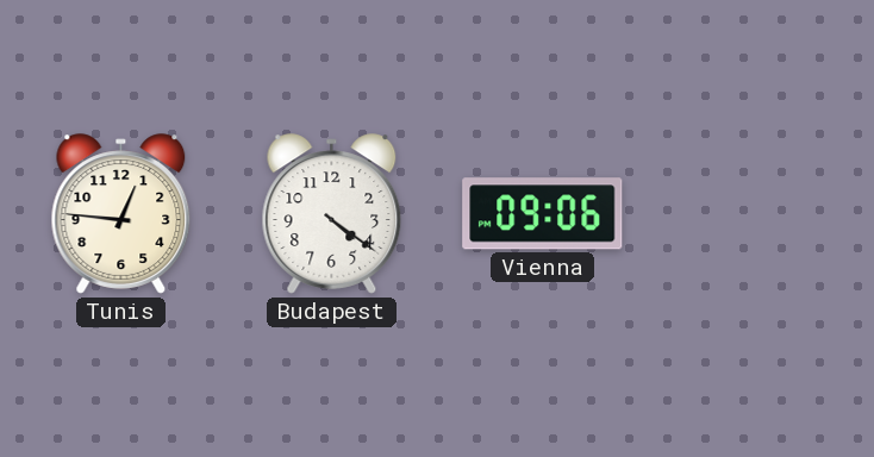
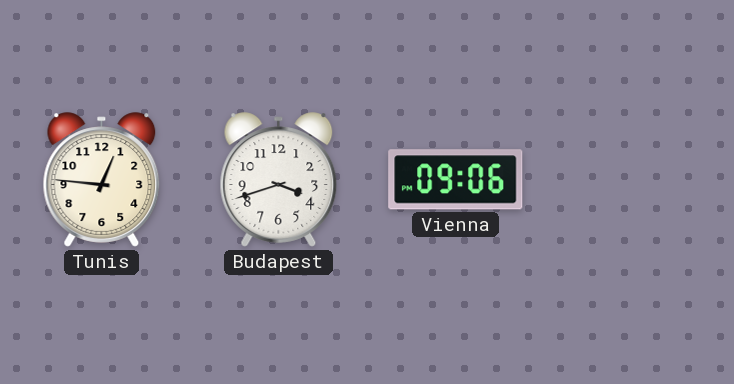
Budapest: 4:21 -> 3:42 (279, 180)
